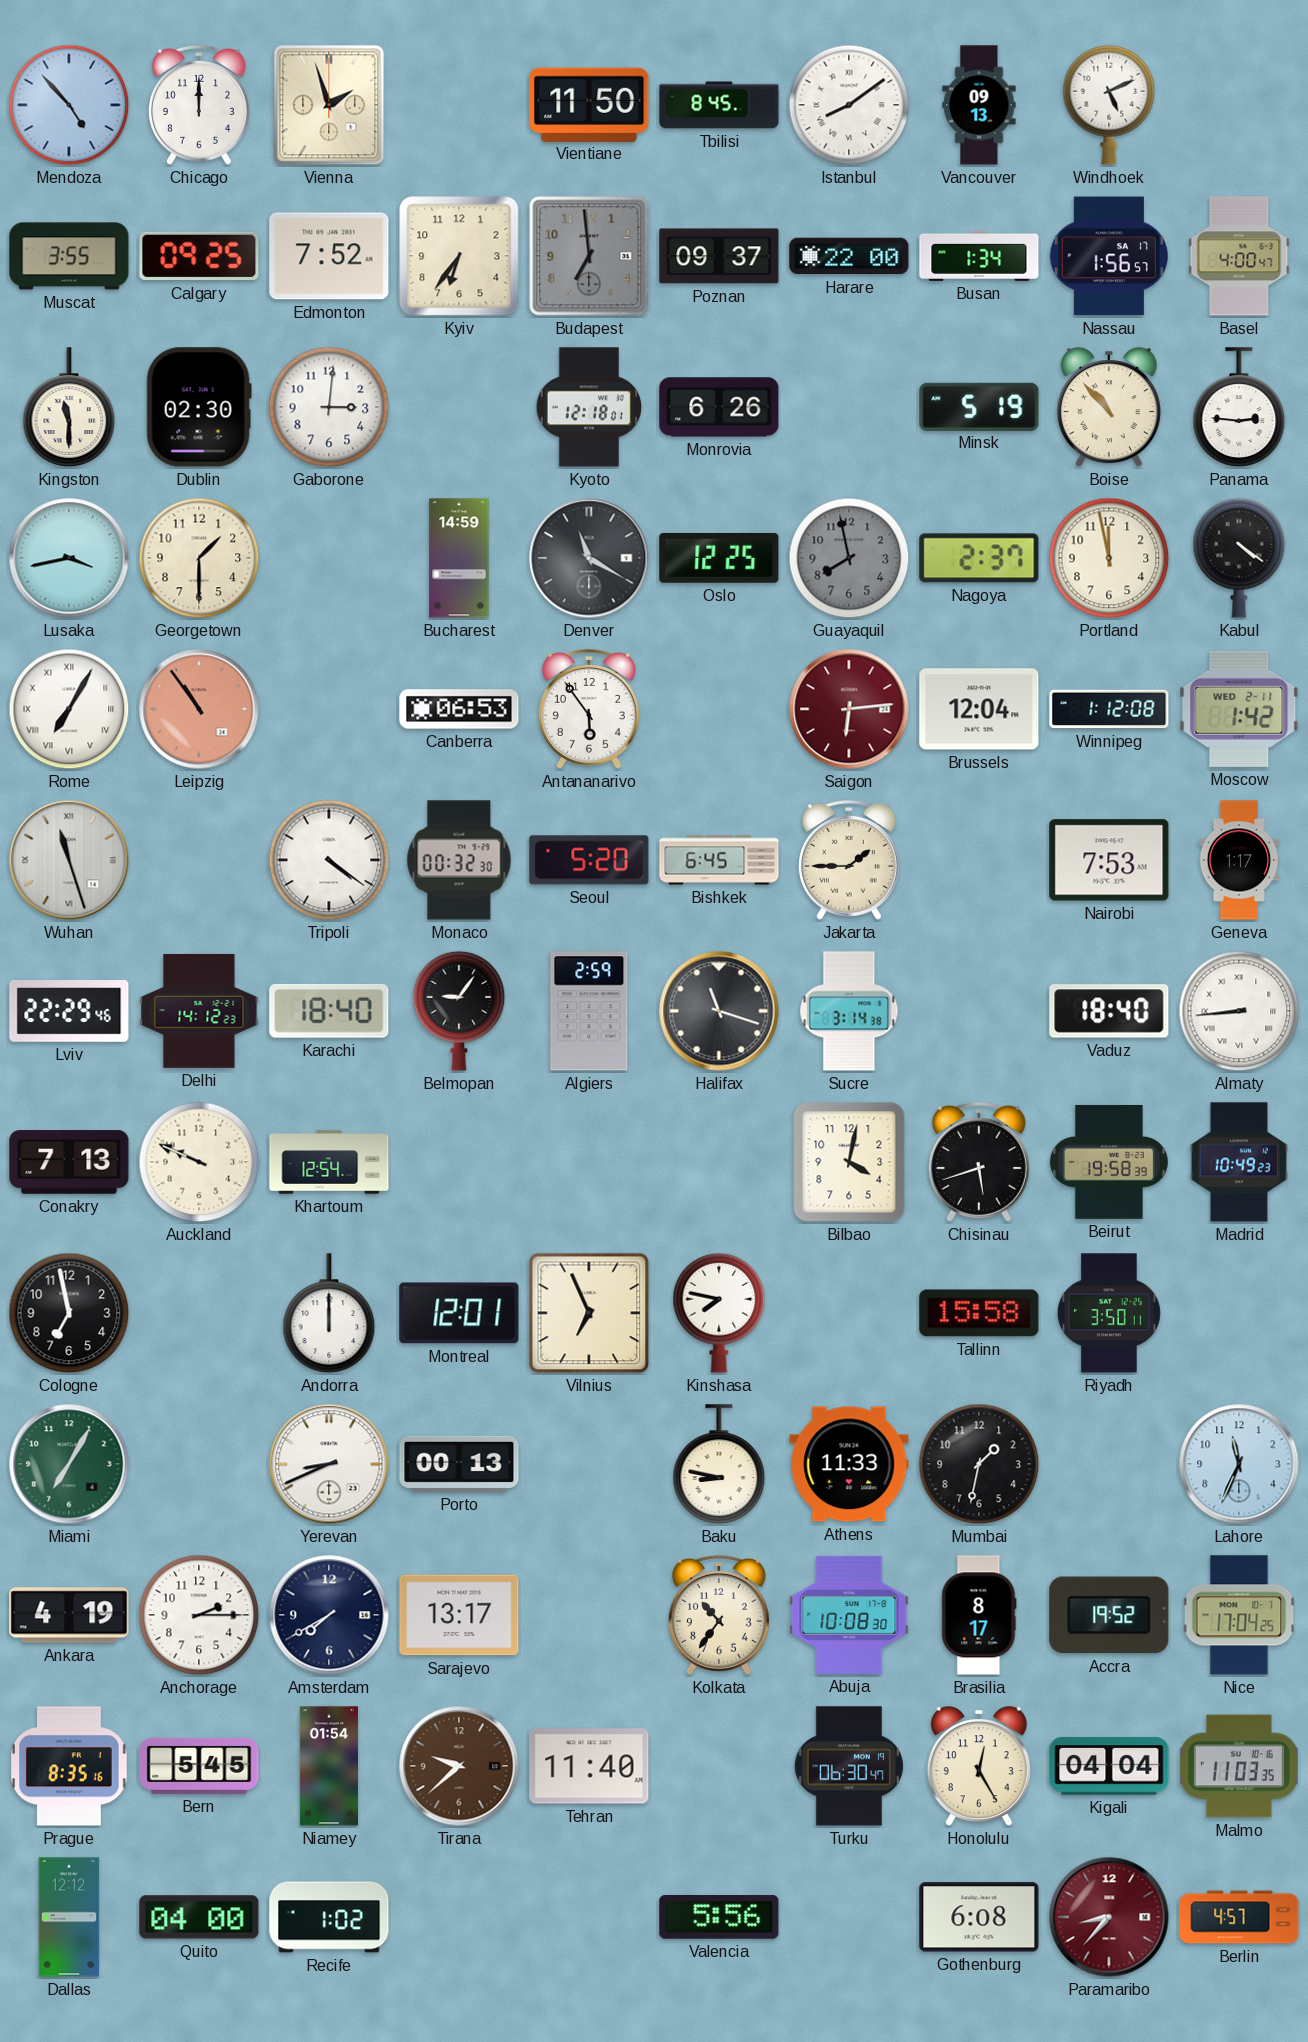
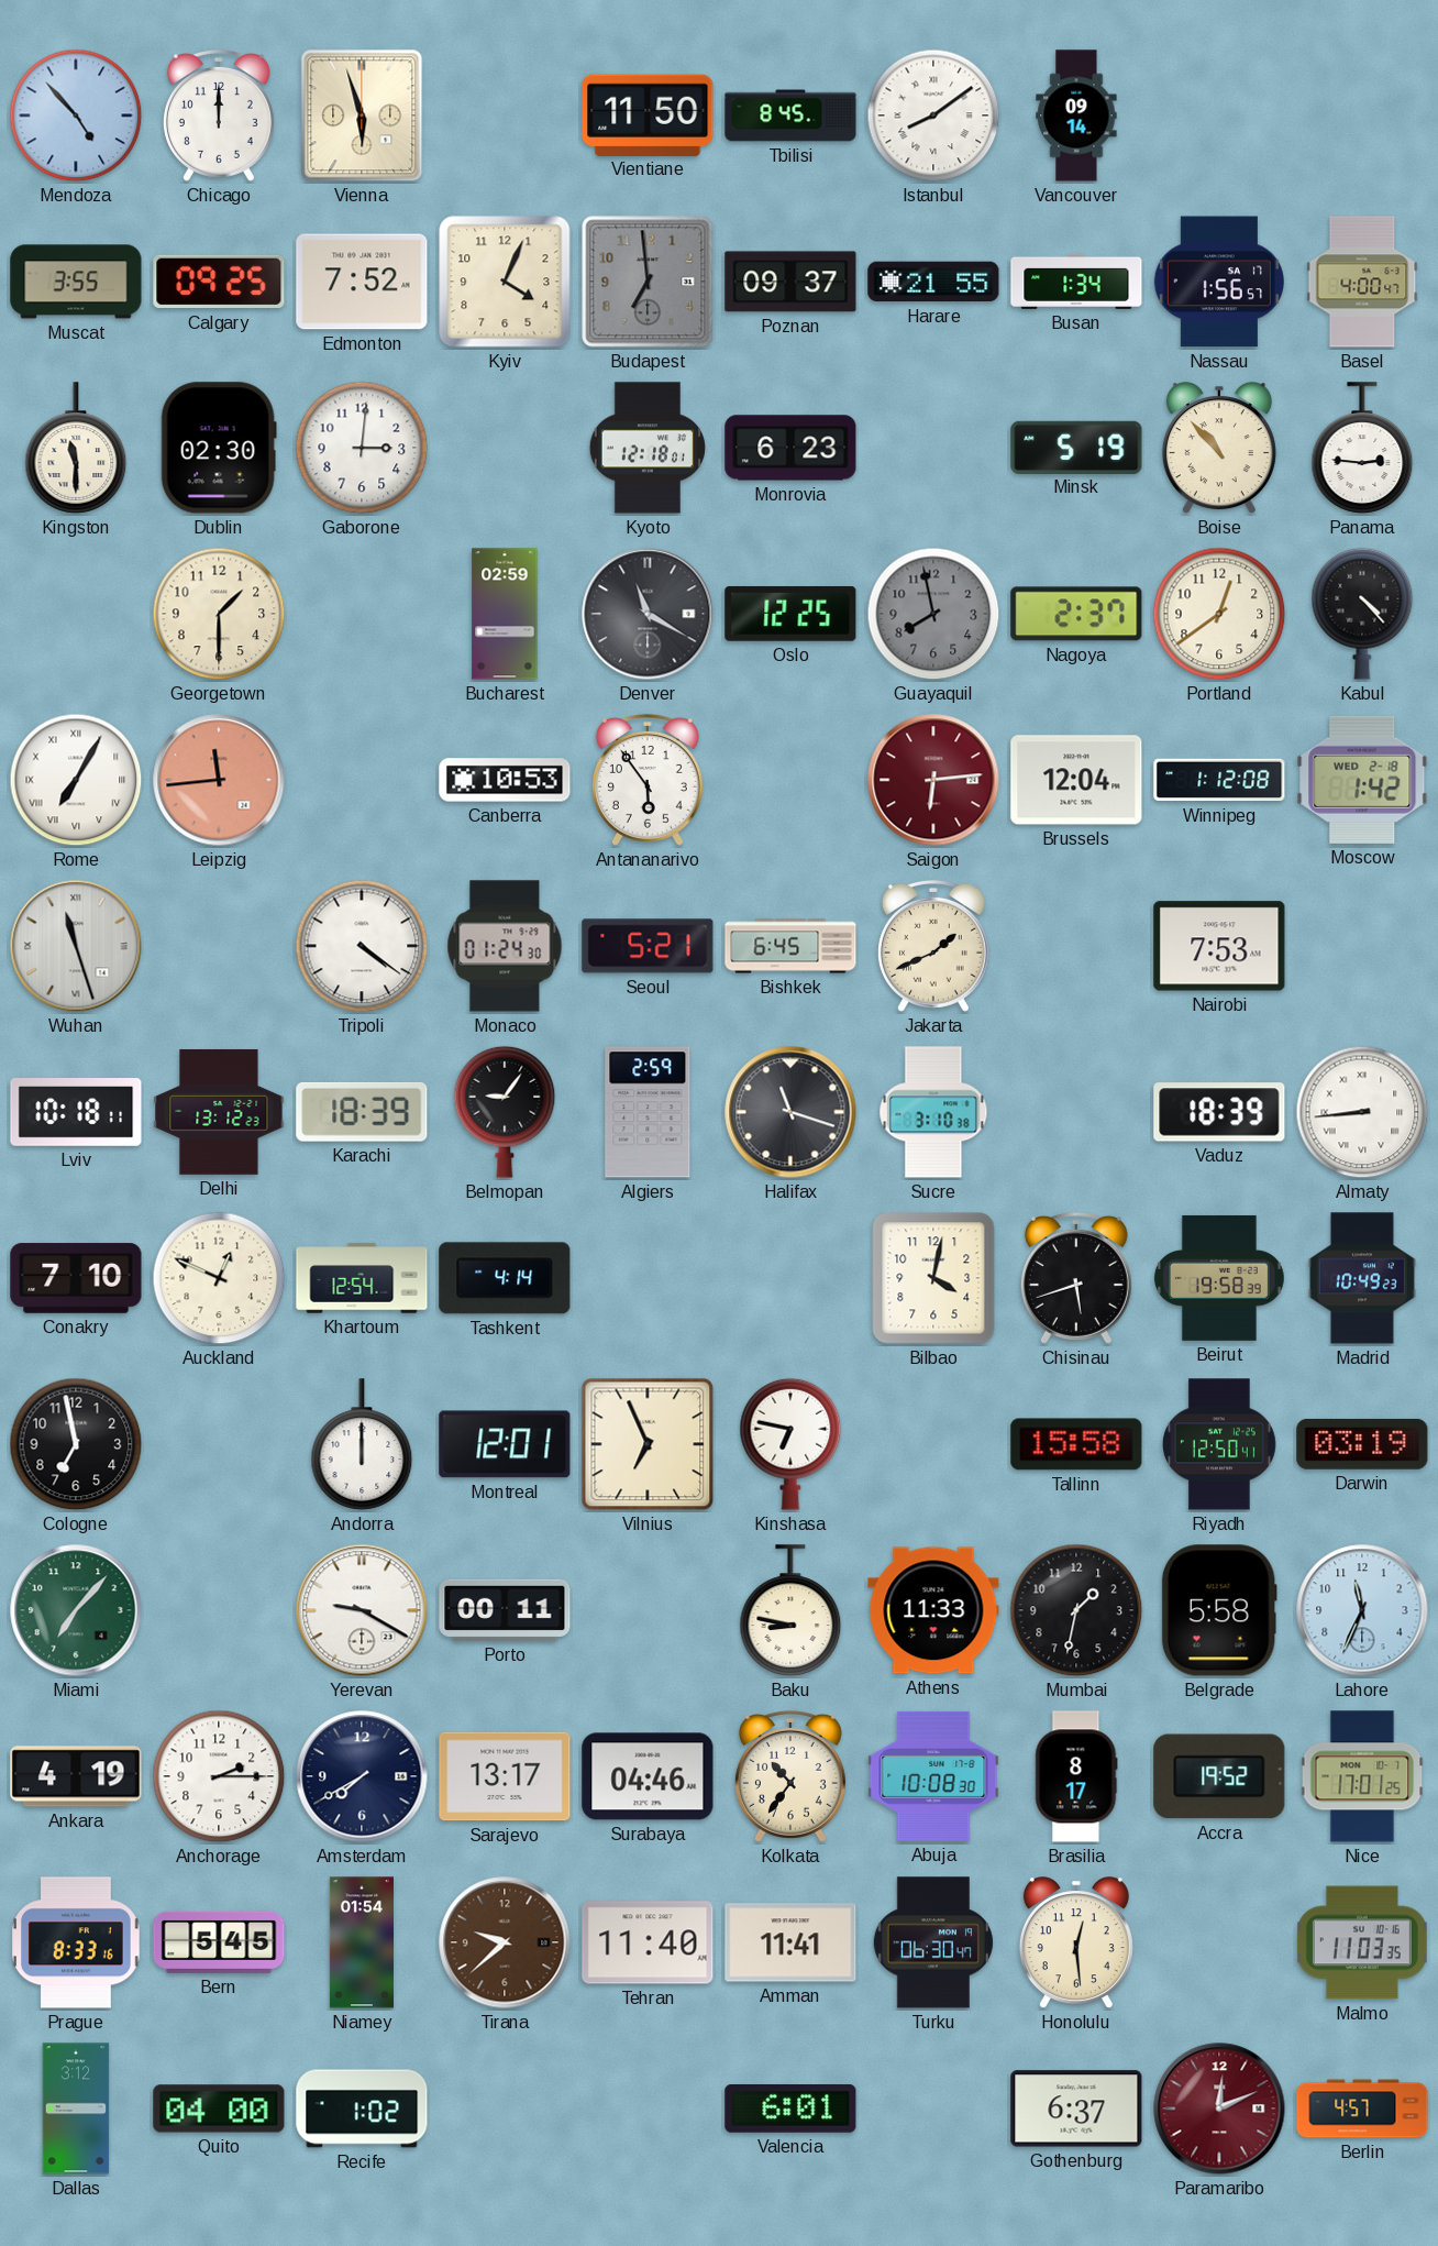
Vienna: 1:57 -> 5:57 (362, 115)
Vancouver: 09:13 -> 09:14 (1076, 115)
Windhoek: 5:11 -> none (1109, 105)
Kyiv: 6:36 -> 4:04 (505, 282)
Harare: 22:00 -> 21:55 (933, 282)
Monrovia: 6:26 -> 6:23 (790, 448)
Lusaka: 3:43 -> none (69, 558)
Bucharest: 14:59 -> 02:59 (505, 614)
Portland: 11:58 -> 12:39 (1219, 614)
Kabul: 4:21 -> 4:23 (1362, 614)
Leipzig: 10:54 -> 11:44 (219, 780)
Canberra: 06:53 -> 10:53 (505, 780)
Moscow date: WED 2-11 -> WED 2-18 (1362, 780)
Monaco: 00:32 -> 01:24 (505, 946)
Seoul: 5:20 -> 5:21 (648, 946)
Jakarta: 1:45 -> 1:41 (933, 946)
Geneva: 1:17 -> none (1239, 860)
Lviv: 22:29 -> 10:18 (76, 1113)
Delhi: 14:12 -> 13:12 (219, 1112)
Karachi: 18:40 -> 18:39 (362, 1112)
Sucre: 3:14 -> 3:10 (933, 1112)
Vaduz: 18:40 -> 18:39 (1219, 1112)
Conakry: 7:13 -> 7:10 (76, 1278)
Auckland: 9:49 -> 12:49 (219, 1278)
Tashkent: none -> 4:14 (505, 1278)
Kinshasa: 7:47 -> 6:47 (790, 1444)
Riyadh: 3:50 -> 12:50 (1219, 1444)
Darwin: none -> 03:19 (1362, 1444)
Miami: 7:05 -> 7:07 (76, 1610)
Yerevan: 8:41 -> 9:20 (362, 1610)
Porto: 00:13 -> 00:11 (505, 1610)
Belgrade: none -> 5:58 (1219, 1610)
Surabaya: none -> 04:46 (648, 1776)
Nice: 17:04 -> 17:01 (1362, 1776)
Prague: 8:35 -> 8:33 (77, 1942)
Amman: none -> 11:41 (790, 1942)
Honolulu: 12:25 -> 12:29 (1076, 1944)
Kigali: 04:04 -> none (1109, 1766)
Dallas: 12:12 -> 3:12 (76, 2109)
Valencia: 5:56 -> 6:01 (790, 2110)
Gothenburg: 6:08 -> 6:37 (1076, 2109)
Paramaribo: 8:37 -> 12:11 (1219, 2109)
